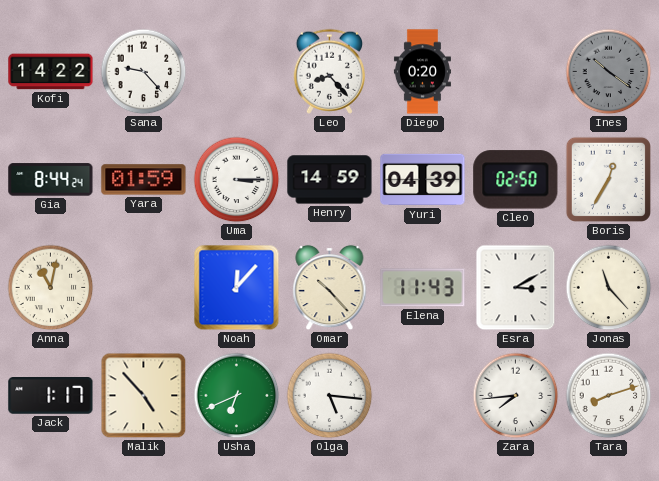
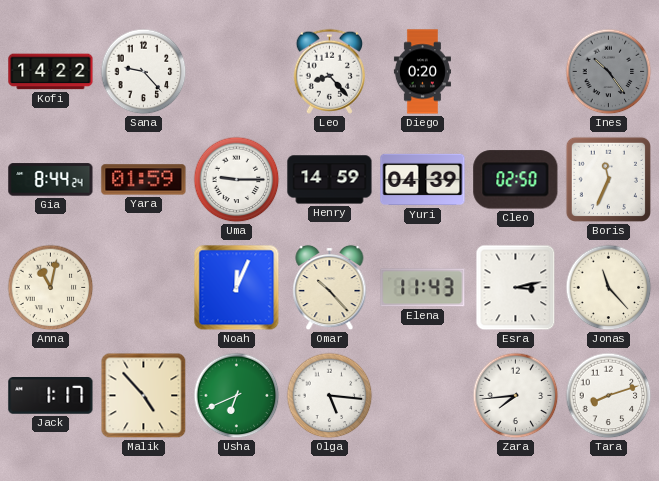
Ines: 10:21 -> 10:24 (609, 72)
Uma: 3:15 -> 9:15 (237, 180)
Boris: 12:35 -> 11:34 (608, 179)
Noah: 12:07 -> 12:04 (237, 288)
Esra: 3:10 -> 3:13 (516, 288)
